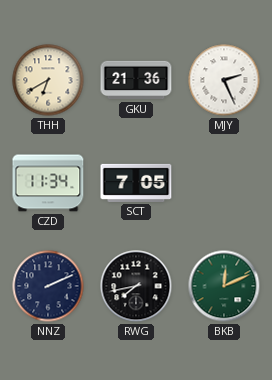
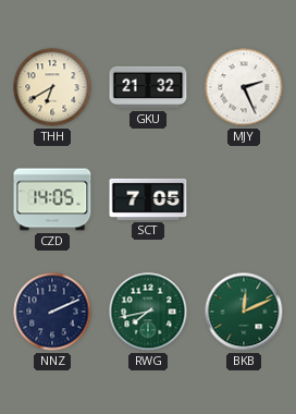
GKU: 21:36 -> 21:32 (148, 87)
CZD: 11:34 -> 14:05 (52, 199)
RWG dial: black -> green (148, 312)
